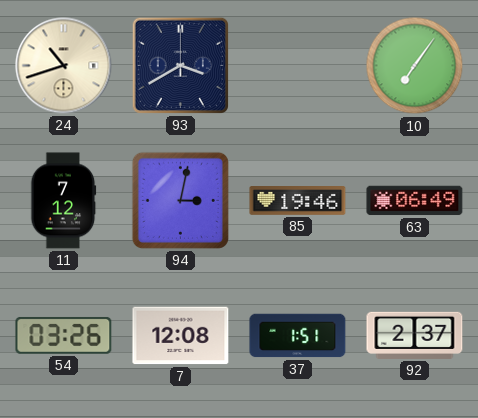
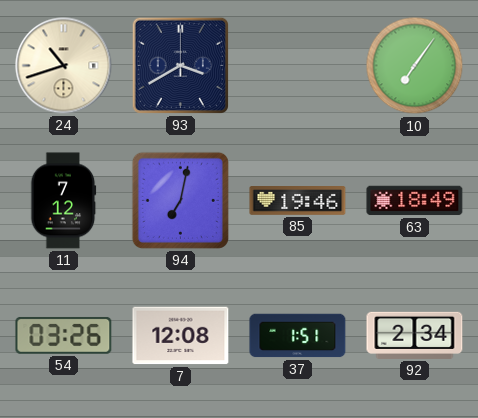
94: 3:02 -> 7:02 (180, 200)
63: 06:49 -> 18:49 (415, 201)
92: 2:37 -> 2:34 (415, 335)
